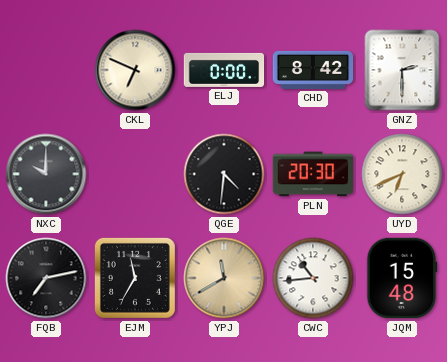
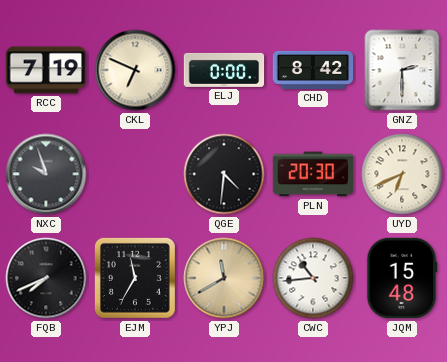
RCC: none -> 7:19 (46, 70)
NXC: 10:00 -> 9:57 (46, 174)
FQB: 7:13 -> 7:41 (46, 278)
